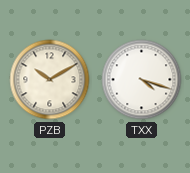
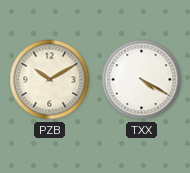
TXX: 4:18 -> 4:20 (142, 80)
